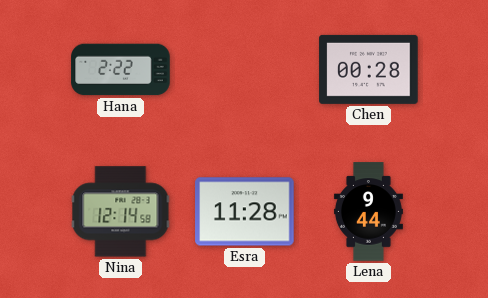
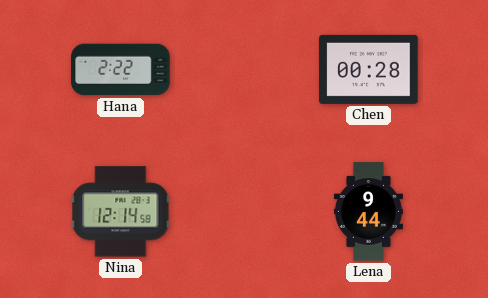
Esra: 11:28 -> none (245, 212)
